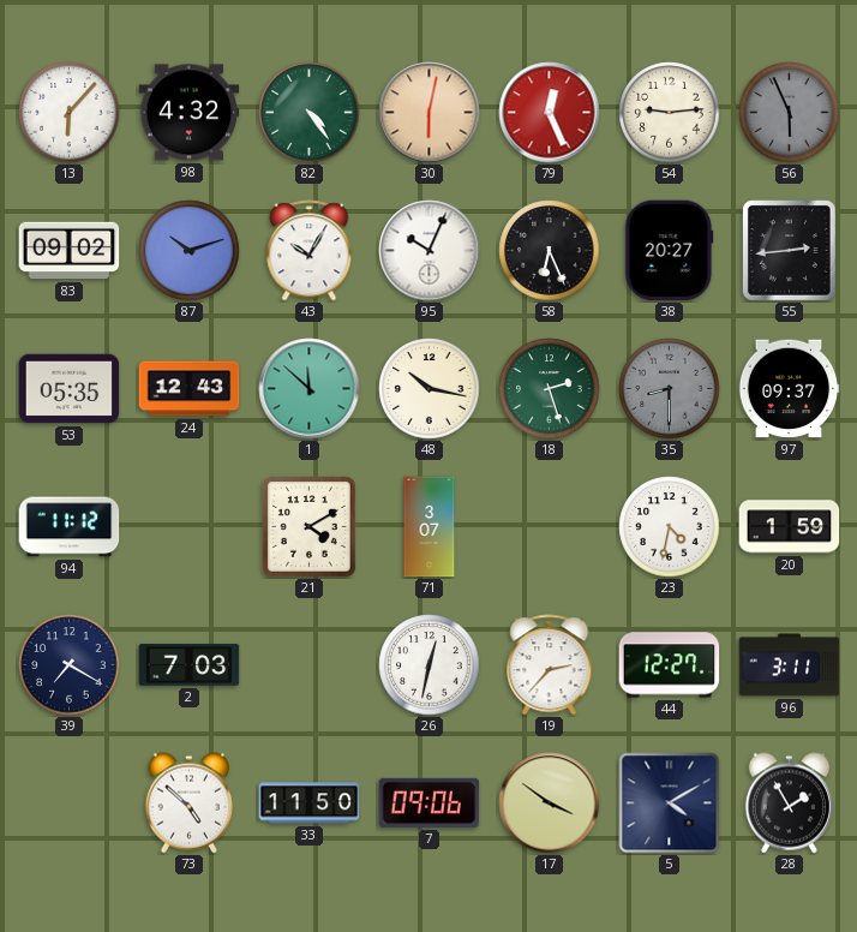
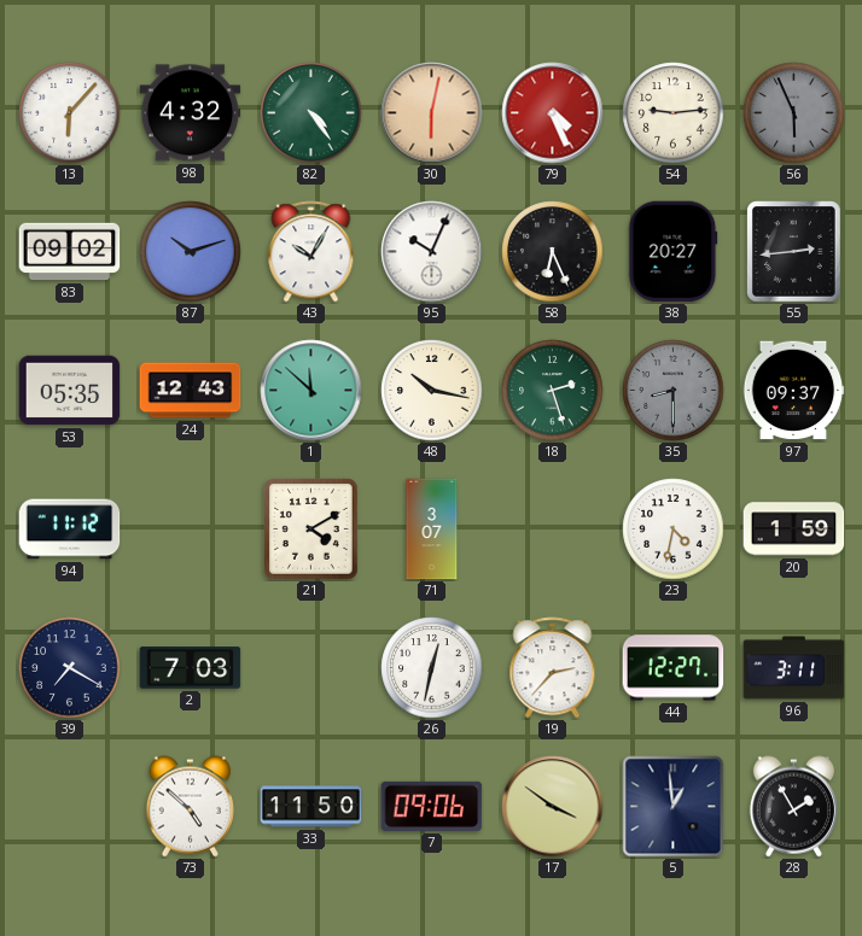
79: 12:26 -> 4:26 (553, 113)
5: 4:10 -> 12:59 (674, 807)
